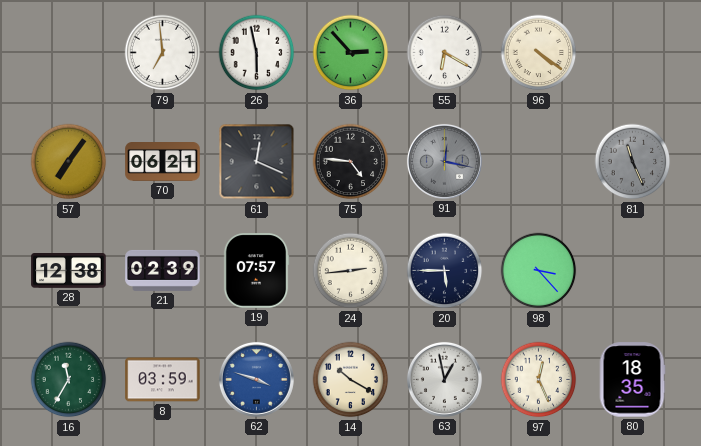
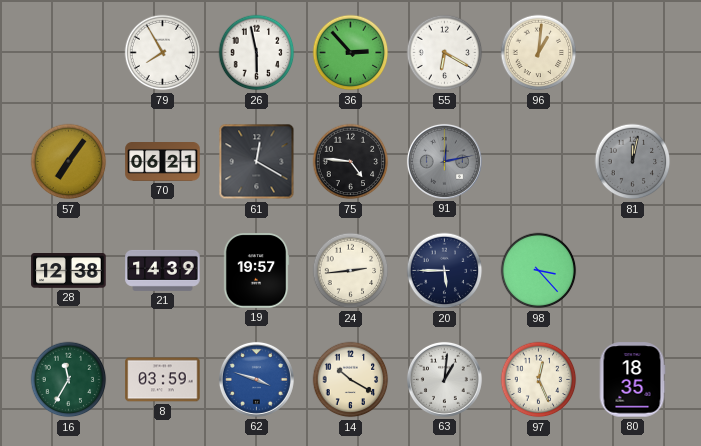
79: 6:59 -> 7:55 (163, 53)
96: 4:21 -> 1:01 (539, 53)
61: 12:19 -> 12:20 (257, 162)
91: 12:17 -> 12:13 (444, 161)
81: 11:26 -> 12:02 (633, 162)
21: 02:39 -> 14:39 (163, 270)
19: 07:57 -> 19:57 (256, 271)
63: 12:58 -> 1:01 (444, 379)
